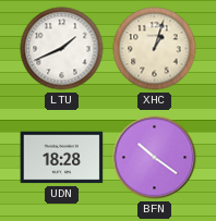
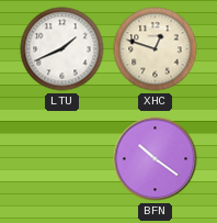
XHC: 1:03 -> 12:48 (156, 49)
UDN: 18:28 -> none (62, 158)
